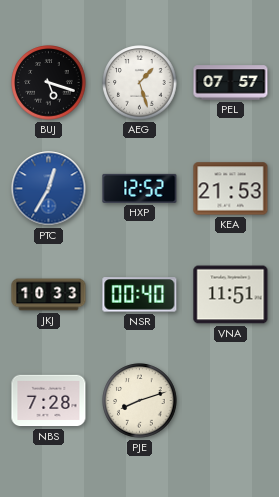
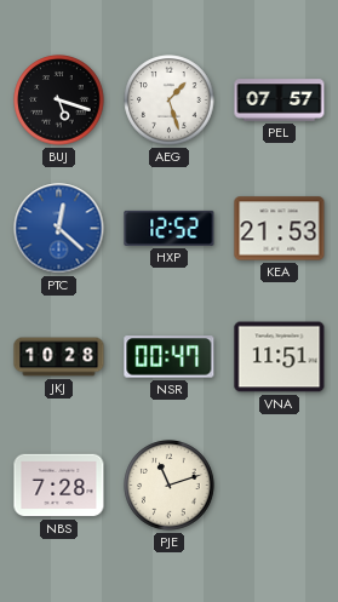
PTC: 12:35 -> 12:22 (59, 229)
JKJ: 10:33 -> 10:28 (59, 357)
NSR: 00:40 -> 00:47 (170, 357)
PJE: 8:12 -> 11:12 (170, 486)
